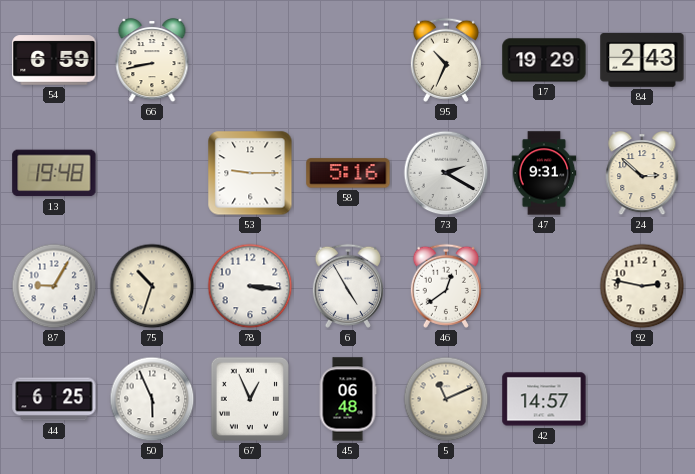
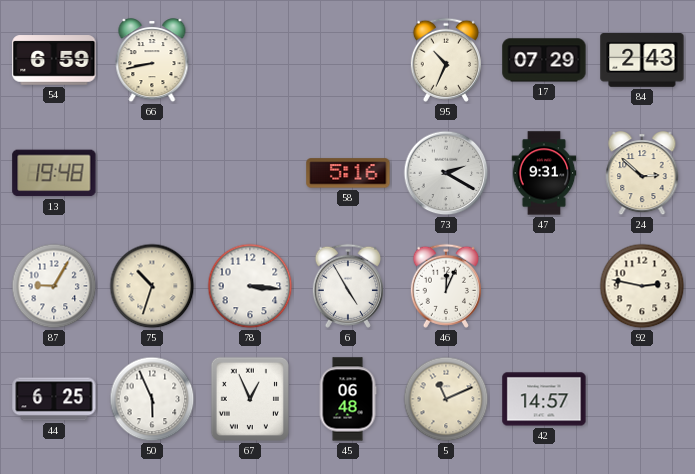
17: 19:29 -> 07:29 (544, 60)
53: 9:15 -> none (250, 173)
46: 12:39 -> 12:04 (446, 286)
